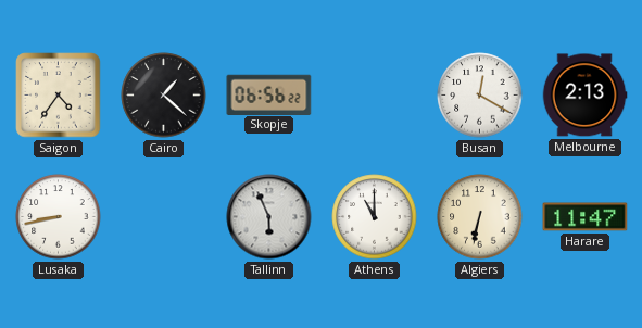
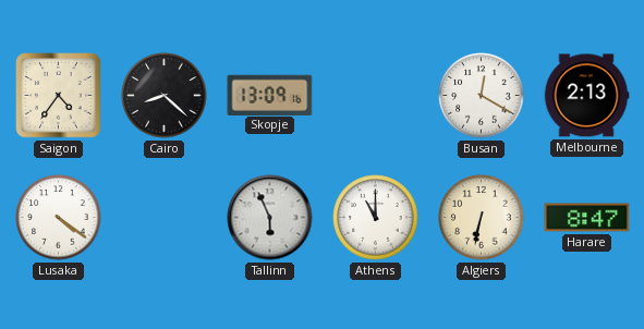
Cairo: 1:22 -> 8:22 (165, 96)
Skopje: 06:56 -> 13:09 (270, 95)
Lusaka: 8:43 -> 4:21 (59, 218)
Harare: 11:47 -> 8:47 (587, 218)
